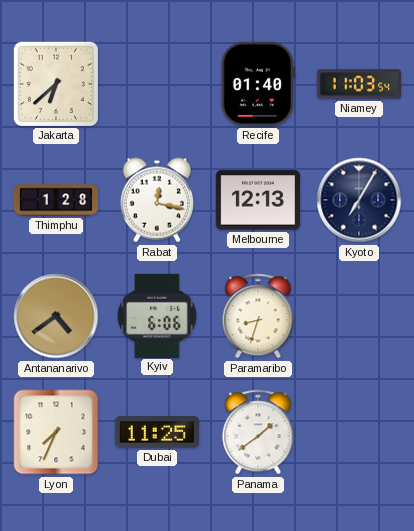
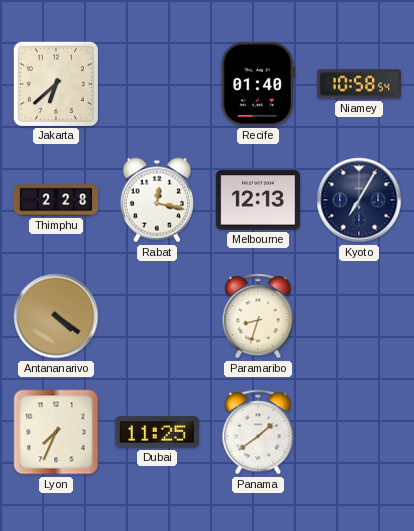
Niamey: 11:03 -> 10:58 (358, 84)
Thimphu: 1:28 -> 2:28 (56, 200)
Antananarivo: 4:39 -> 4:21 (56, 316)
Kyiv: 6:06 -> none (157, 315)
